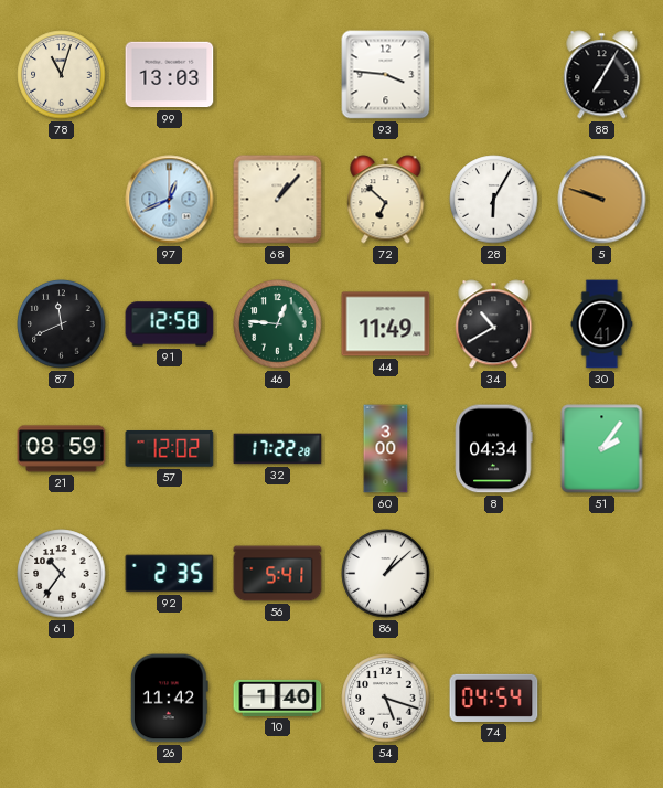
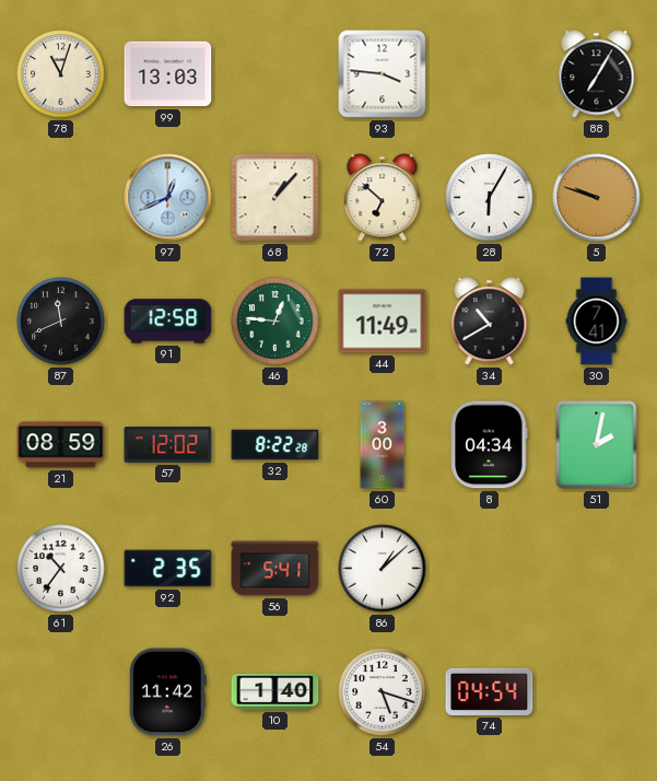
32: 17:22 -> 8:22 (275, 445)
51: 2:06 -> 2:02 (597, 445)
